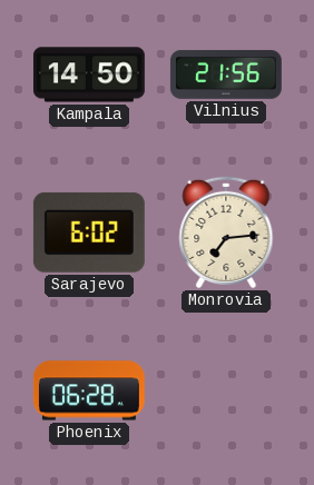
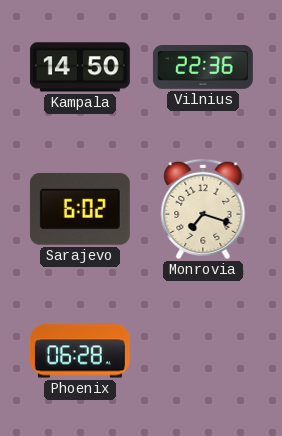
Vilnius: 21:56 -> 22:36 (203, 67)
Monrovia: 7:14 -> 7:18 (203, 209)
